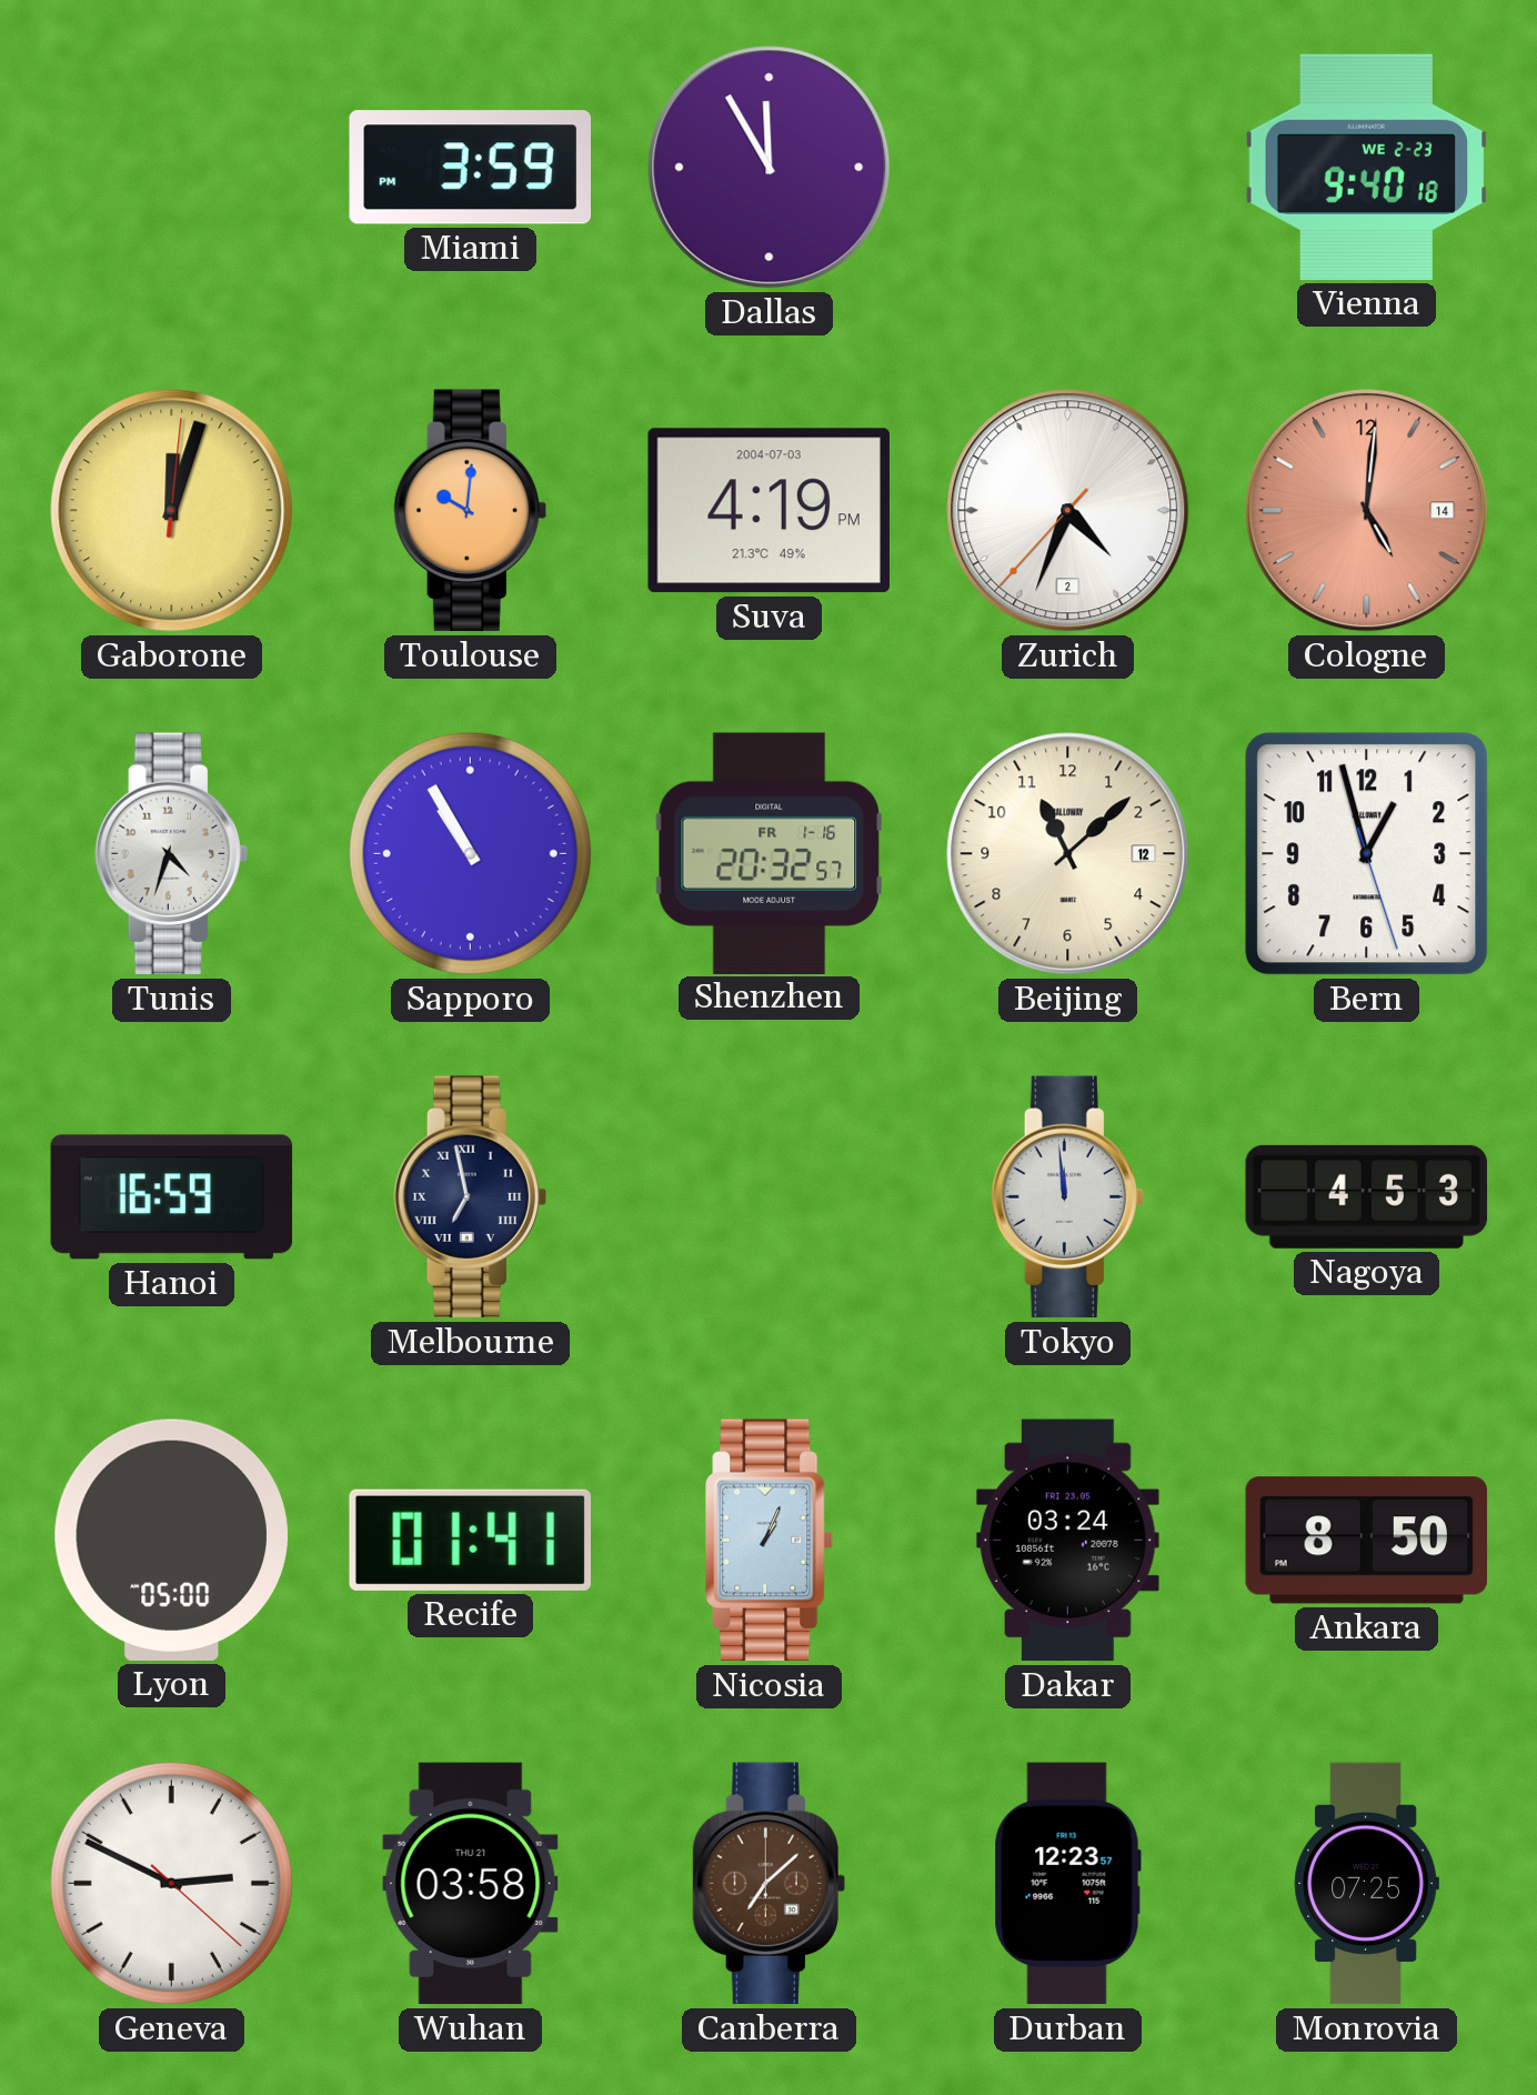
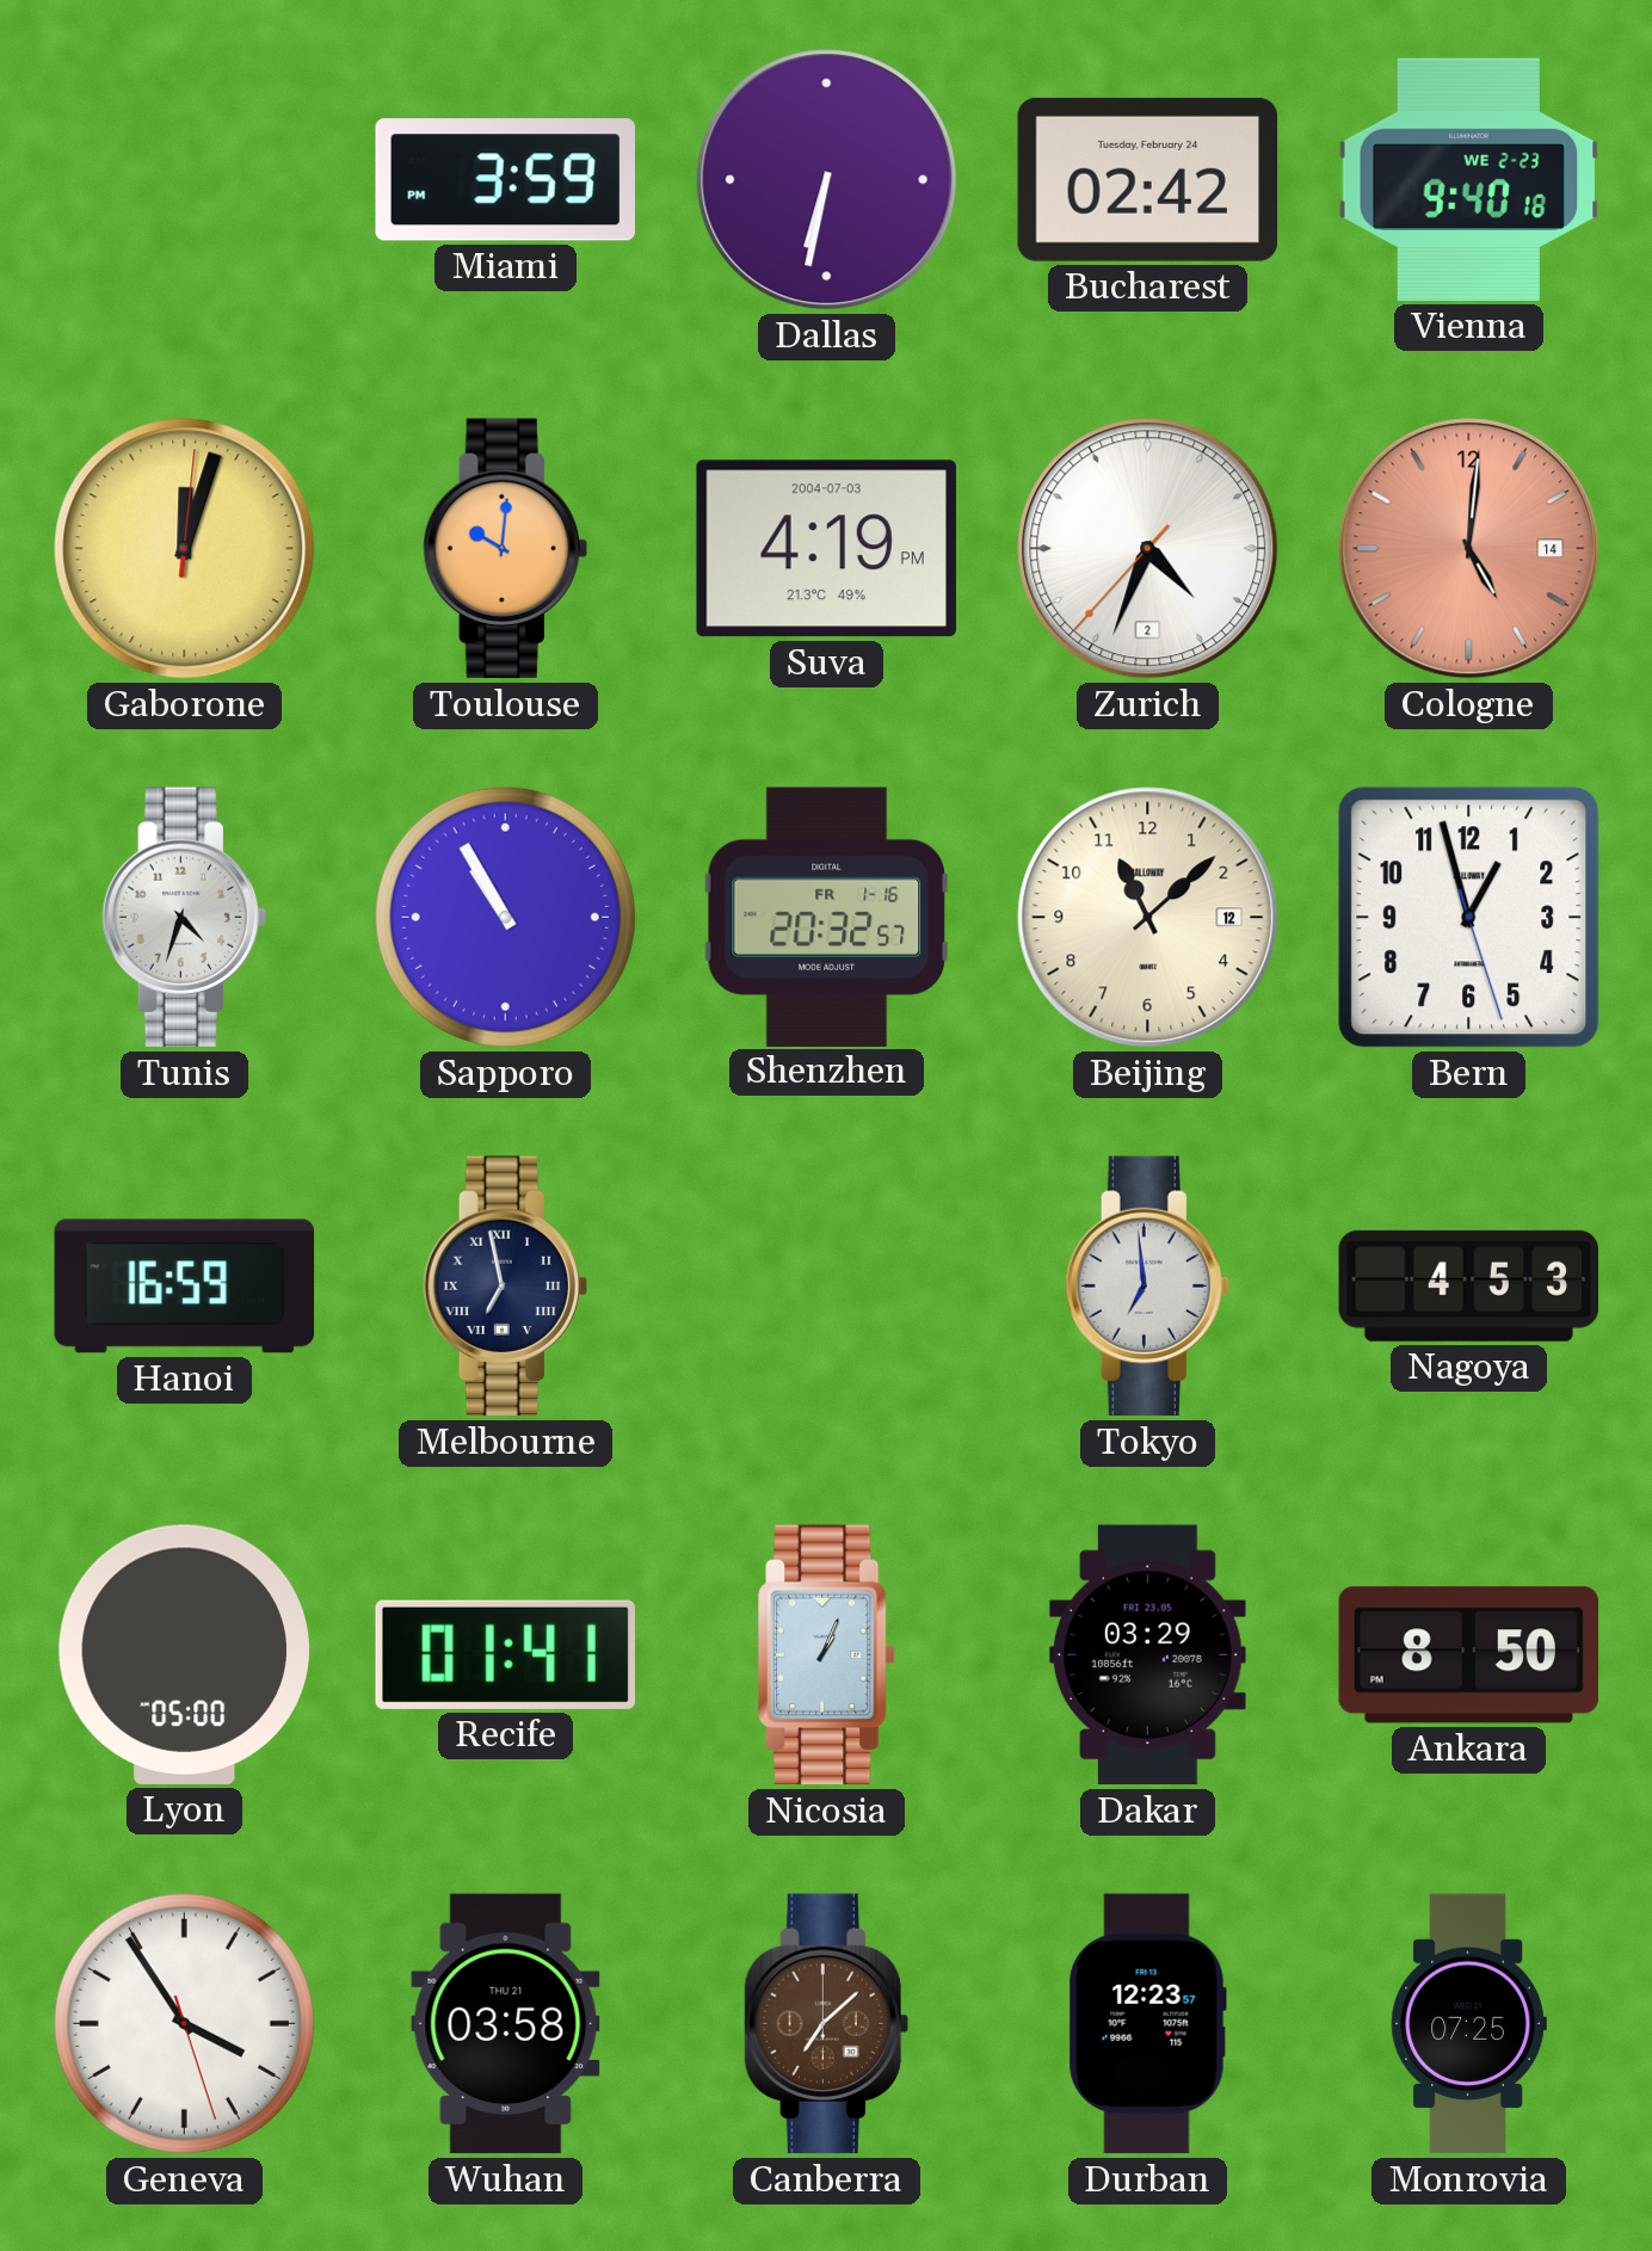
Dallas: 11:55 -> 6:32 (827, 180)
Bucharest: none -> 02:42 (1148, 179)
Tokyo: 11:59 -> 6:59 (1147, 1287)
Dakar: 03:24 -> 03:29 (1147, 1655)
Geneva: 2:49 -> 3:54 (184, 2023)
